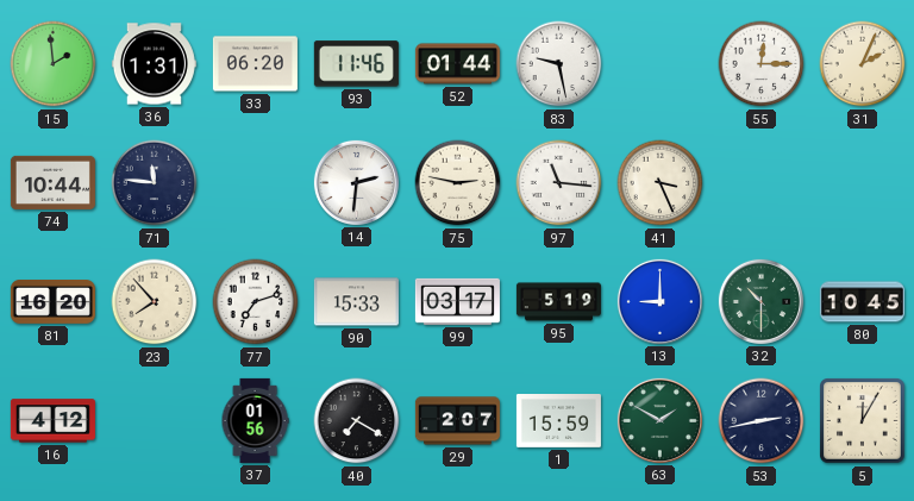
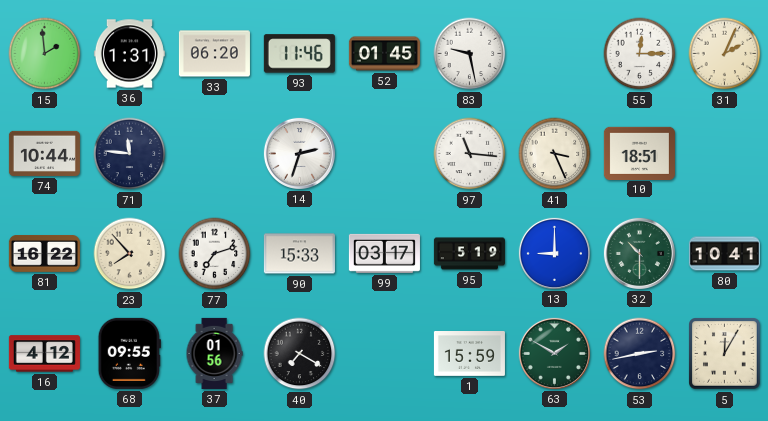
52: 01:44 -> 01:45 (384, 54)
14: 2:31 -> 2:33 (299, 153)
75: 2:47 -> none (458, 183)
10: none -> 18:51 (639, 153)
81: 16:20 -> 16:22 (44, 254)
80: 10:45 -> 10:41 (724, 254)
68: none -> 09:55 (129, 353)
29: 2:07 -> none (457, 421)
